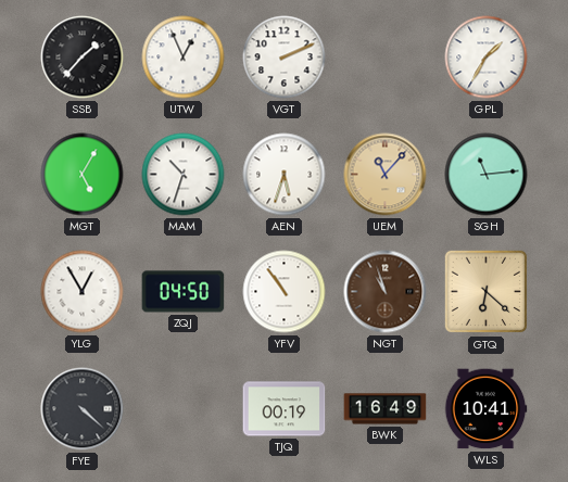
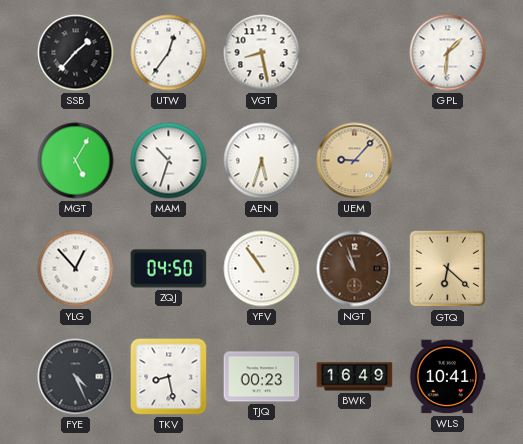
UTW: 12:56 -> 12:36 (169, 53)
VGT: 2:11 -> 8:28 (262, 53)
GPL: 1:35 -> 1:31 (448, 53)
UEM: 11:07 -> 9:07 (355, 161)
SGH: 11:14 -> none (487, 175)
YLG: 12:55 -> 12:53 (76, 269)
FYE: 4:22 -> 4:26 (76, 377)
TKV: none -> 8:28 (169, 377)
TJQ: 00:19 -> 00:23 (262, 377)
